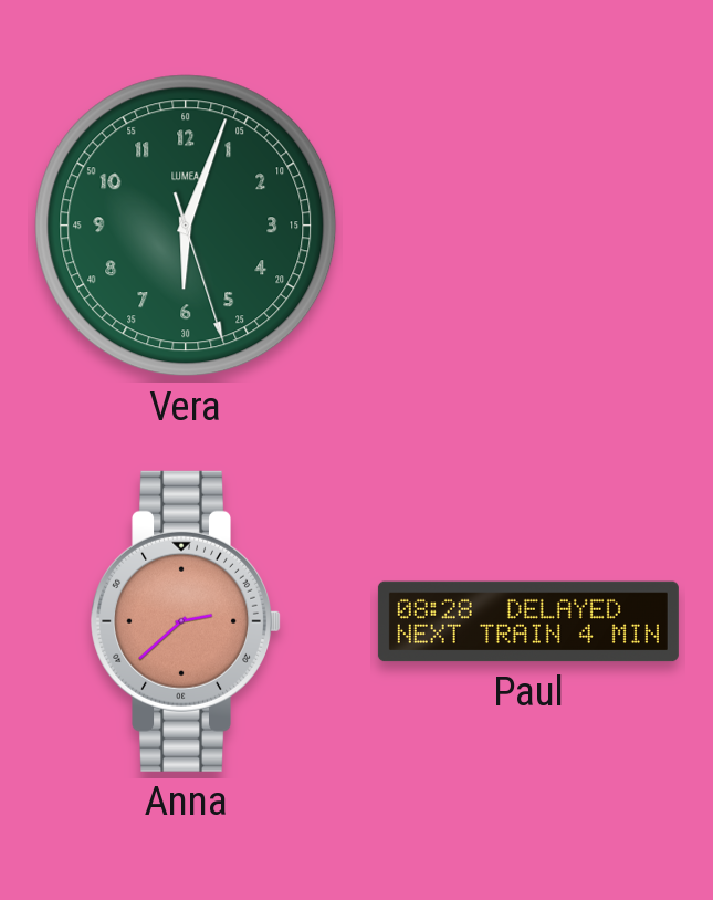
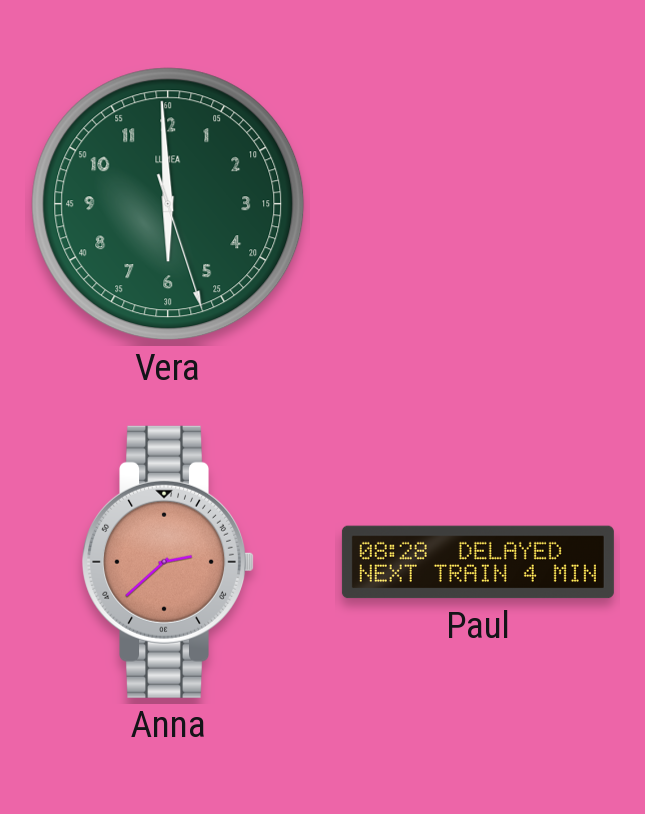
Vera: 6:03 -> 5:59 (168, 204)
